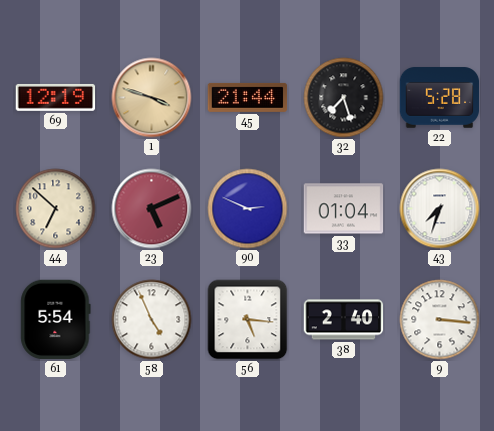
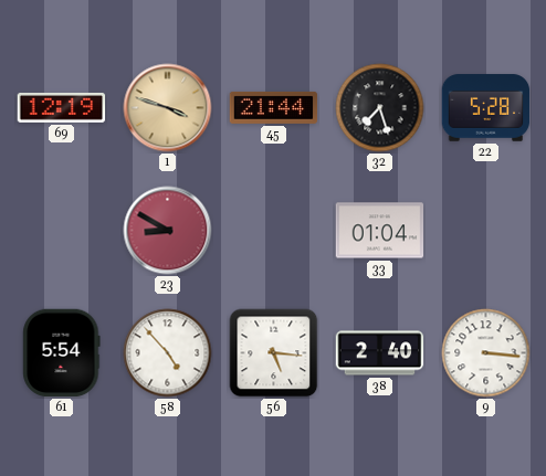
44: 6:52 -> none (56, 209)
23: 5:11 -> 8:50 (168, 231)
90: 2:49 -> none (248, 209)
43: 7:33 -> none (440, 209)
58: 4:56 -> 4:53 (168, 353)
